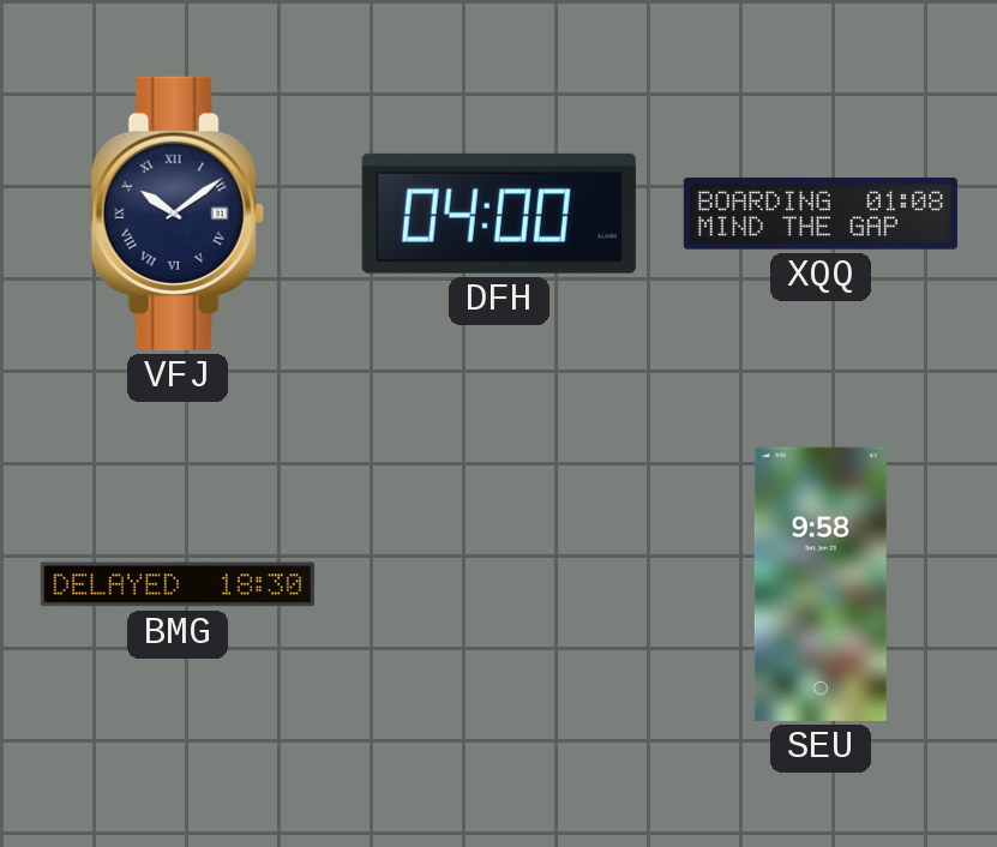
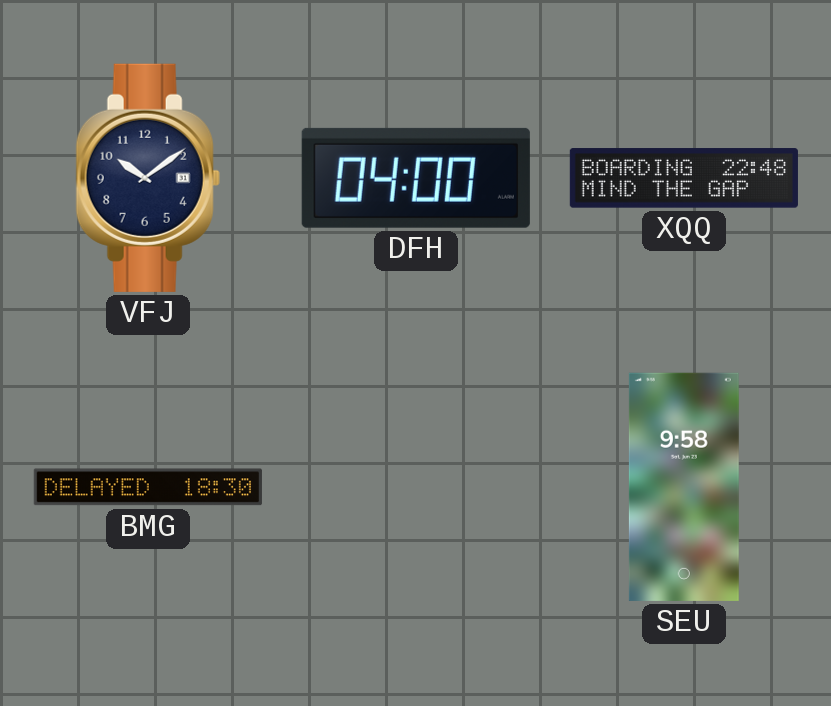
VFJ numerals: Roman -> Arabic (148, 178)
XQQ: 01:08 -> 22:48 (684, 178)
